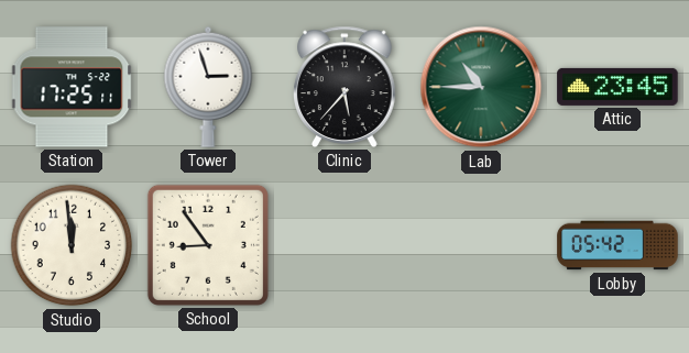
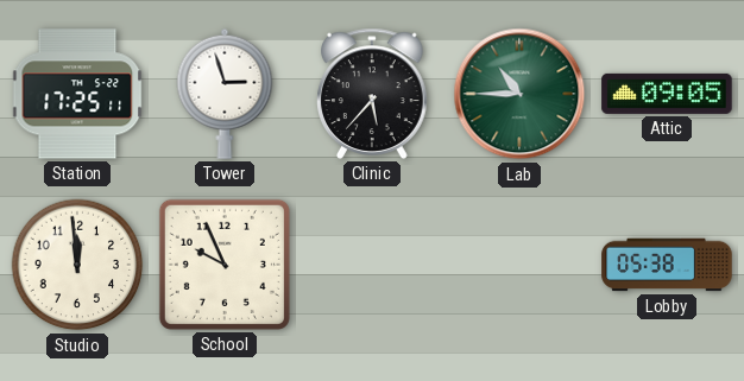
Attic: 23:45 -> 09:05 (667, 94)
School: 8:54 -> 9:56 (225, 265)
Lobby: 05:42 -> 05:38 (667, 265)
